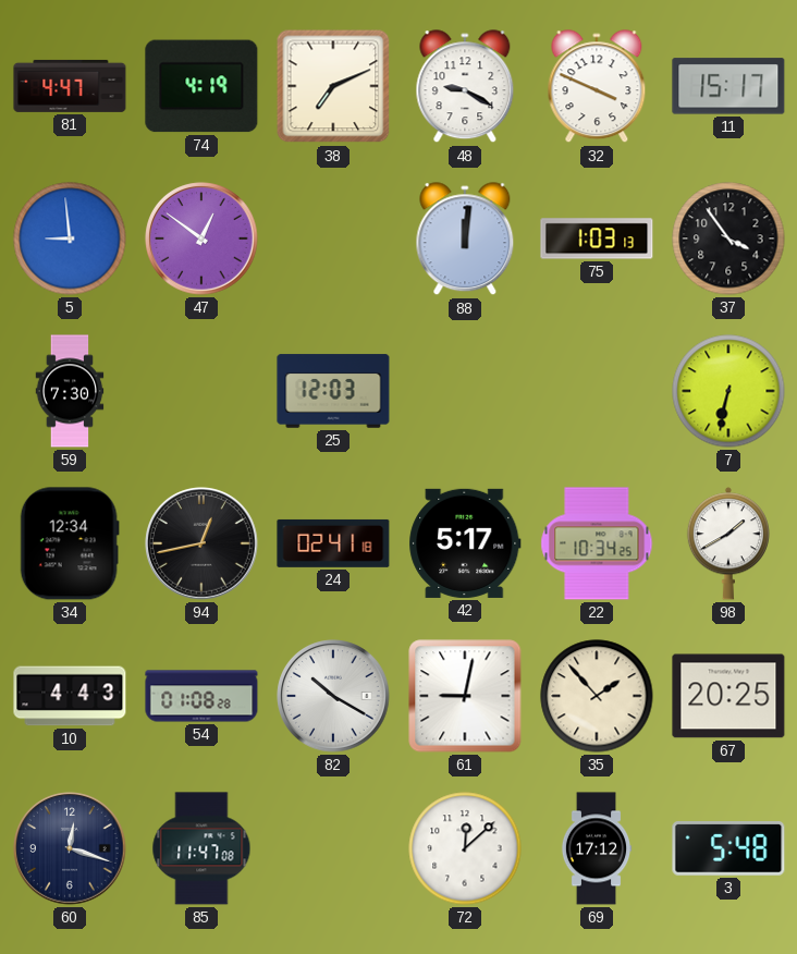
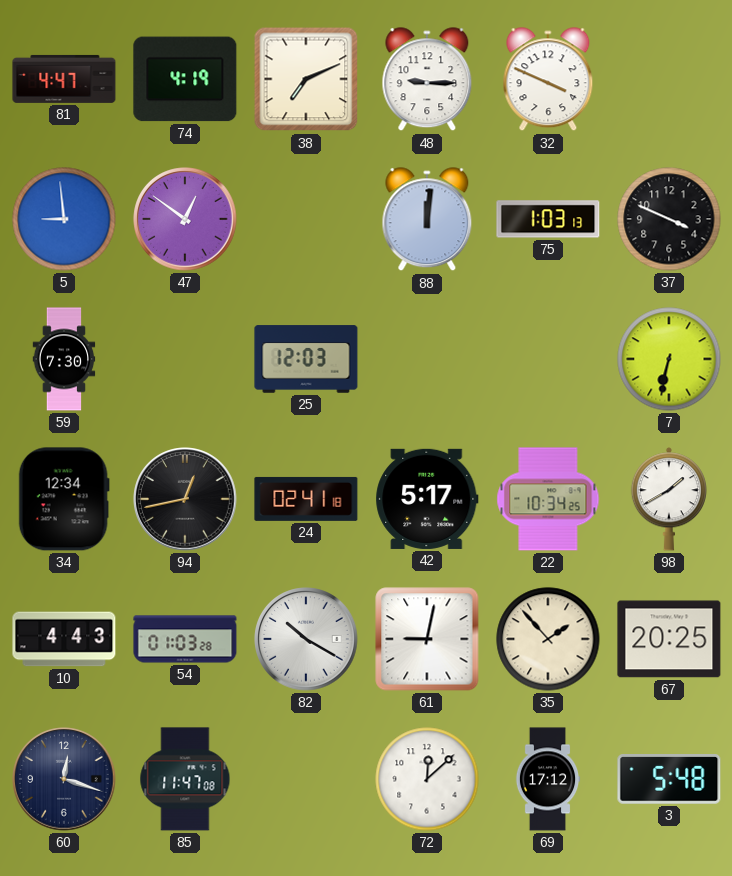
48: 9:20 -> 9:15 (427, 80)
11: 15:17 -> none (728, 86)
37: 3:54 -> 3:49 (669, 219)
54: 01:08 -> 01:03 (185, 639)
